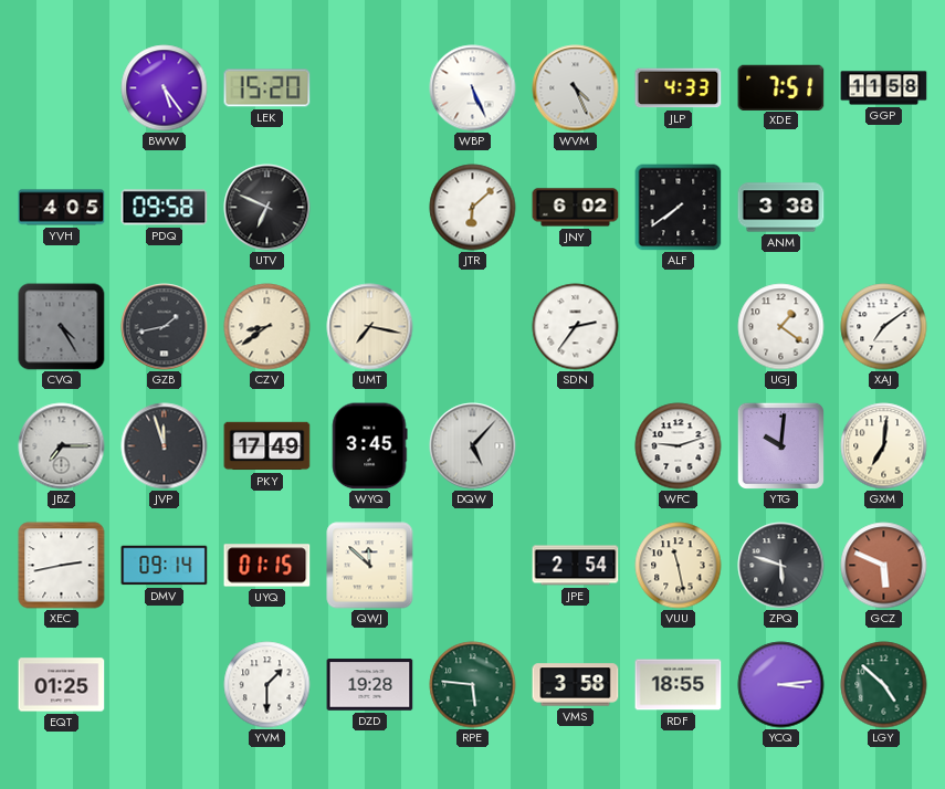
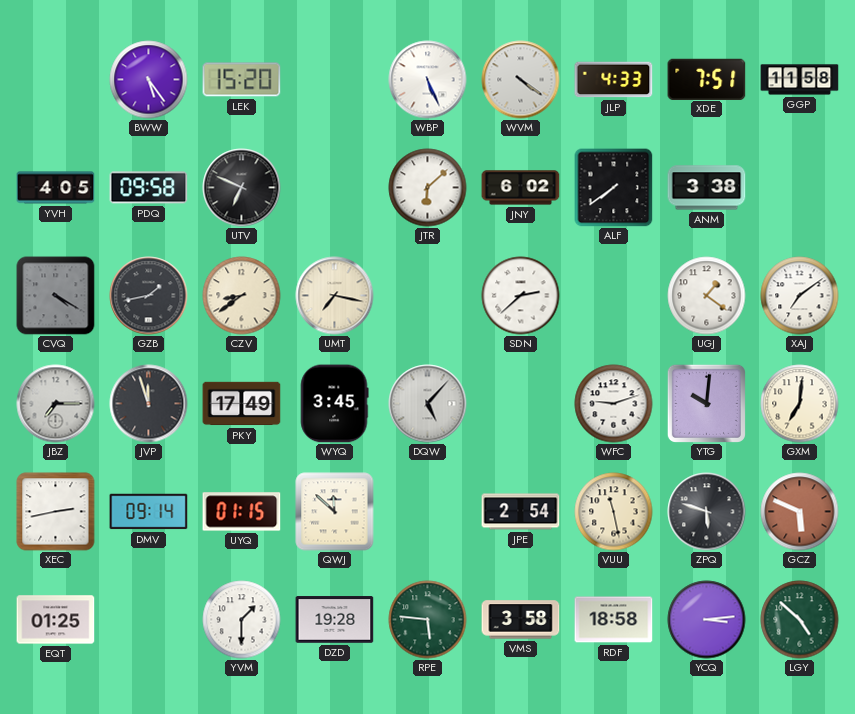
WVM: 4:26 -> 4:21 (521, 80)
CVQ: 4:25 -> 4:20 (56, 296)
SDN: 2:36 -> 2:38 (521, 296)
RDF: 18:55 -> 18:58 (614, 620)
